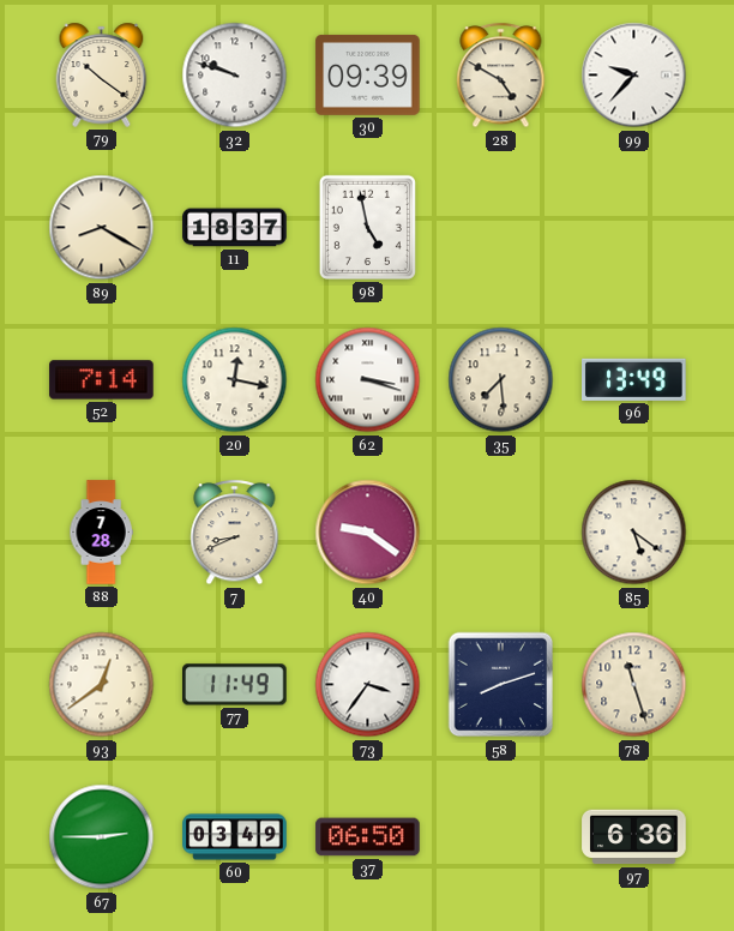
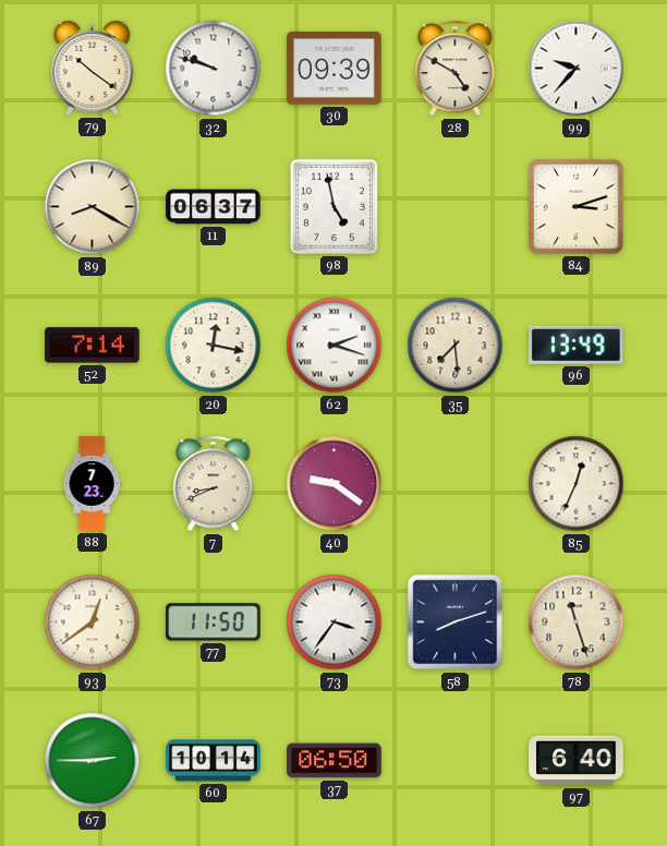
11: 18:37 -> 06:37 (214, 207)
84: none -> 3:12 (575, 206)
62: 3:18 -> 2:18 (335, 346)
88: 7:28 -> 7:23 (92, 484)
85: 5:21 -> 12:34 (577, 484)
77: 11:49 -> 11:50 (214, 623)
60: 03:49 -> 10:14 (214, 761)
97: 6:36 -> 6:40 (577, 761)
